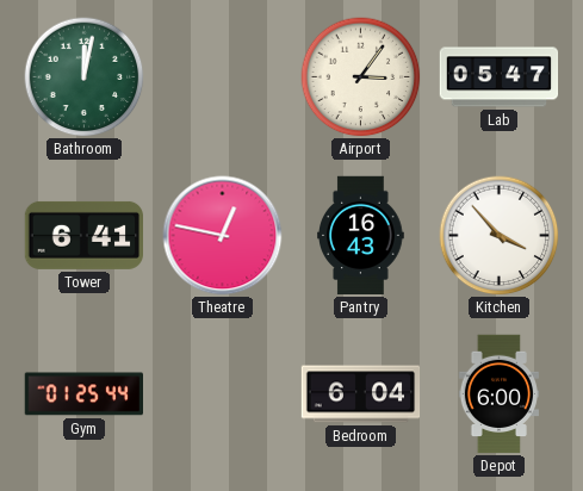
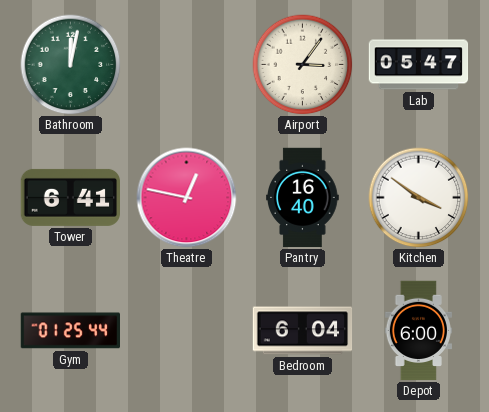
Pantry: 16:43 -> 16:40 (303, 198)
Kitchen: 3:53 -> 3:51 (419, 198)
